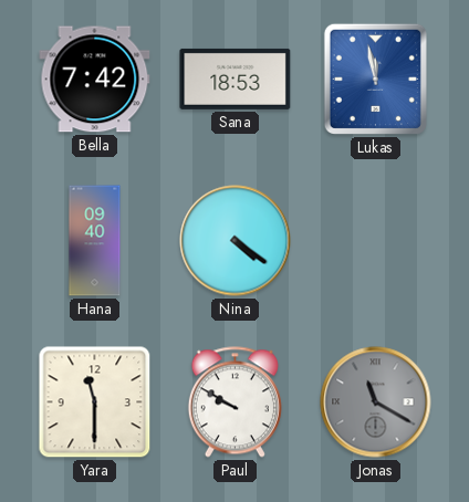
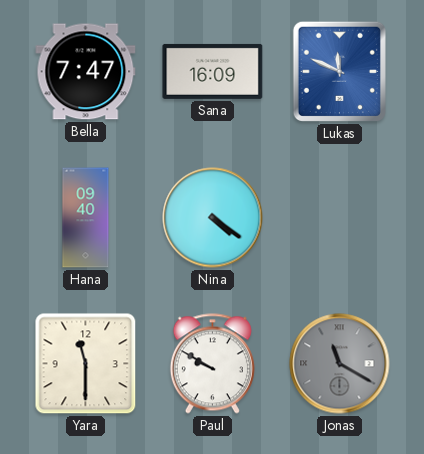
Bella: 7:42 -> 7:47 (86, 72)
Sana: 18:53 -> 16:09 (213, 71)
Lukas: 11:58 -> 11:49 (339, 71)
